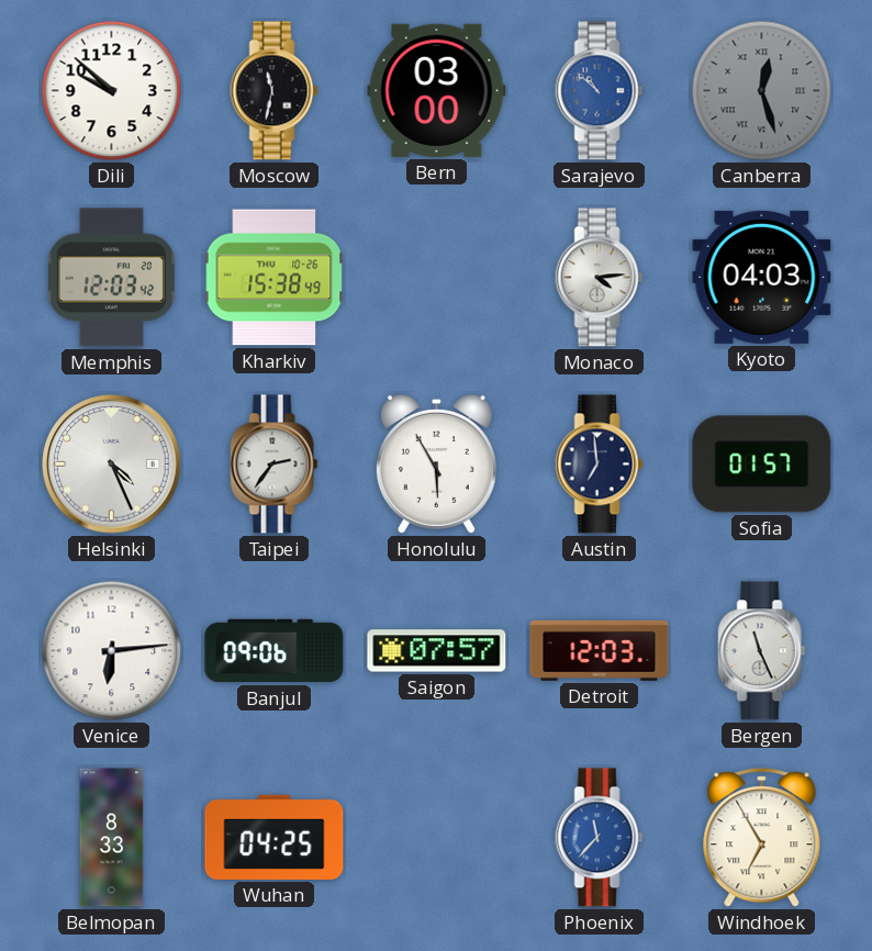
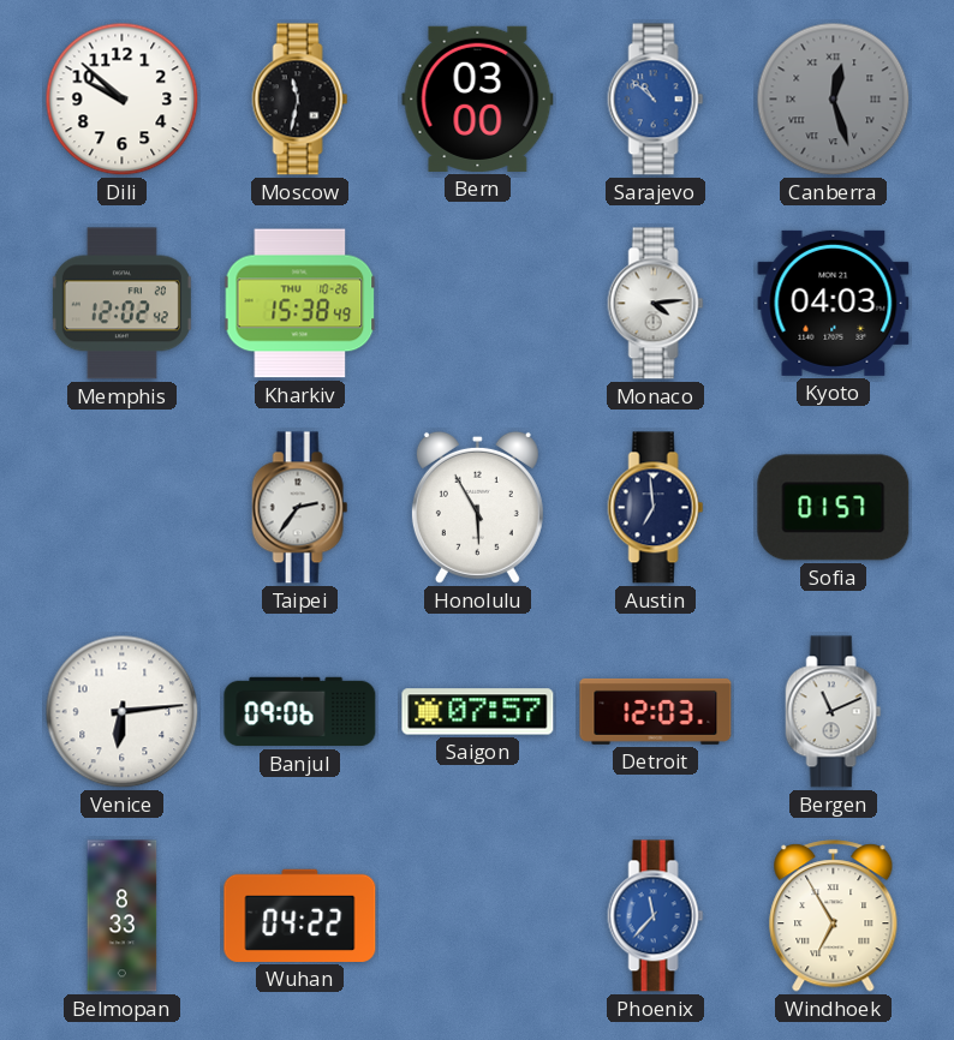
Memphis: 12:03 -> 12:02 (121, 304)
Helsinki: 4:26 -> none (112, 465)
Bergen: 11:26 -> 11:11 (834, 712)
Wuhan: 04:25 -> 04:22 (300, 915)
